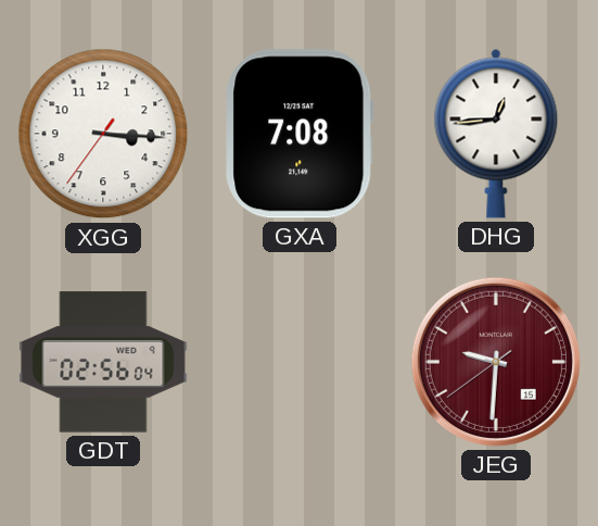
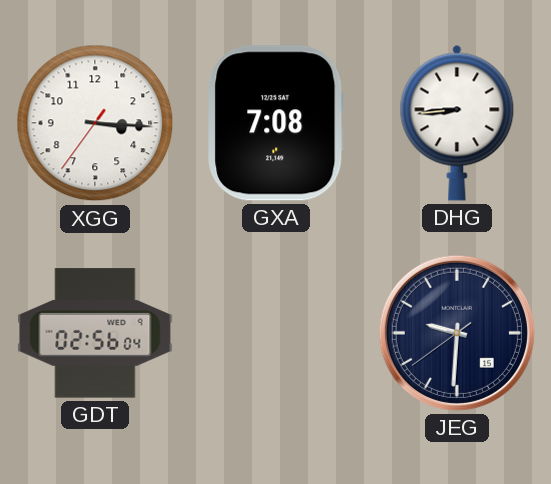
DHG: 12:44 -> 8:44 (457, 123)
JEG dial: burgundy -> navy (457, 333)
